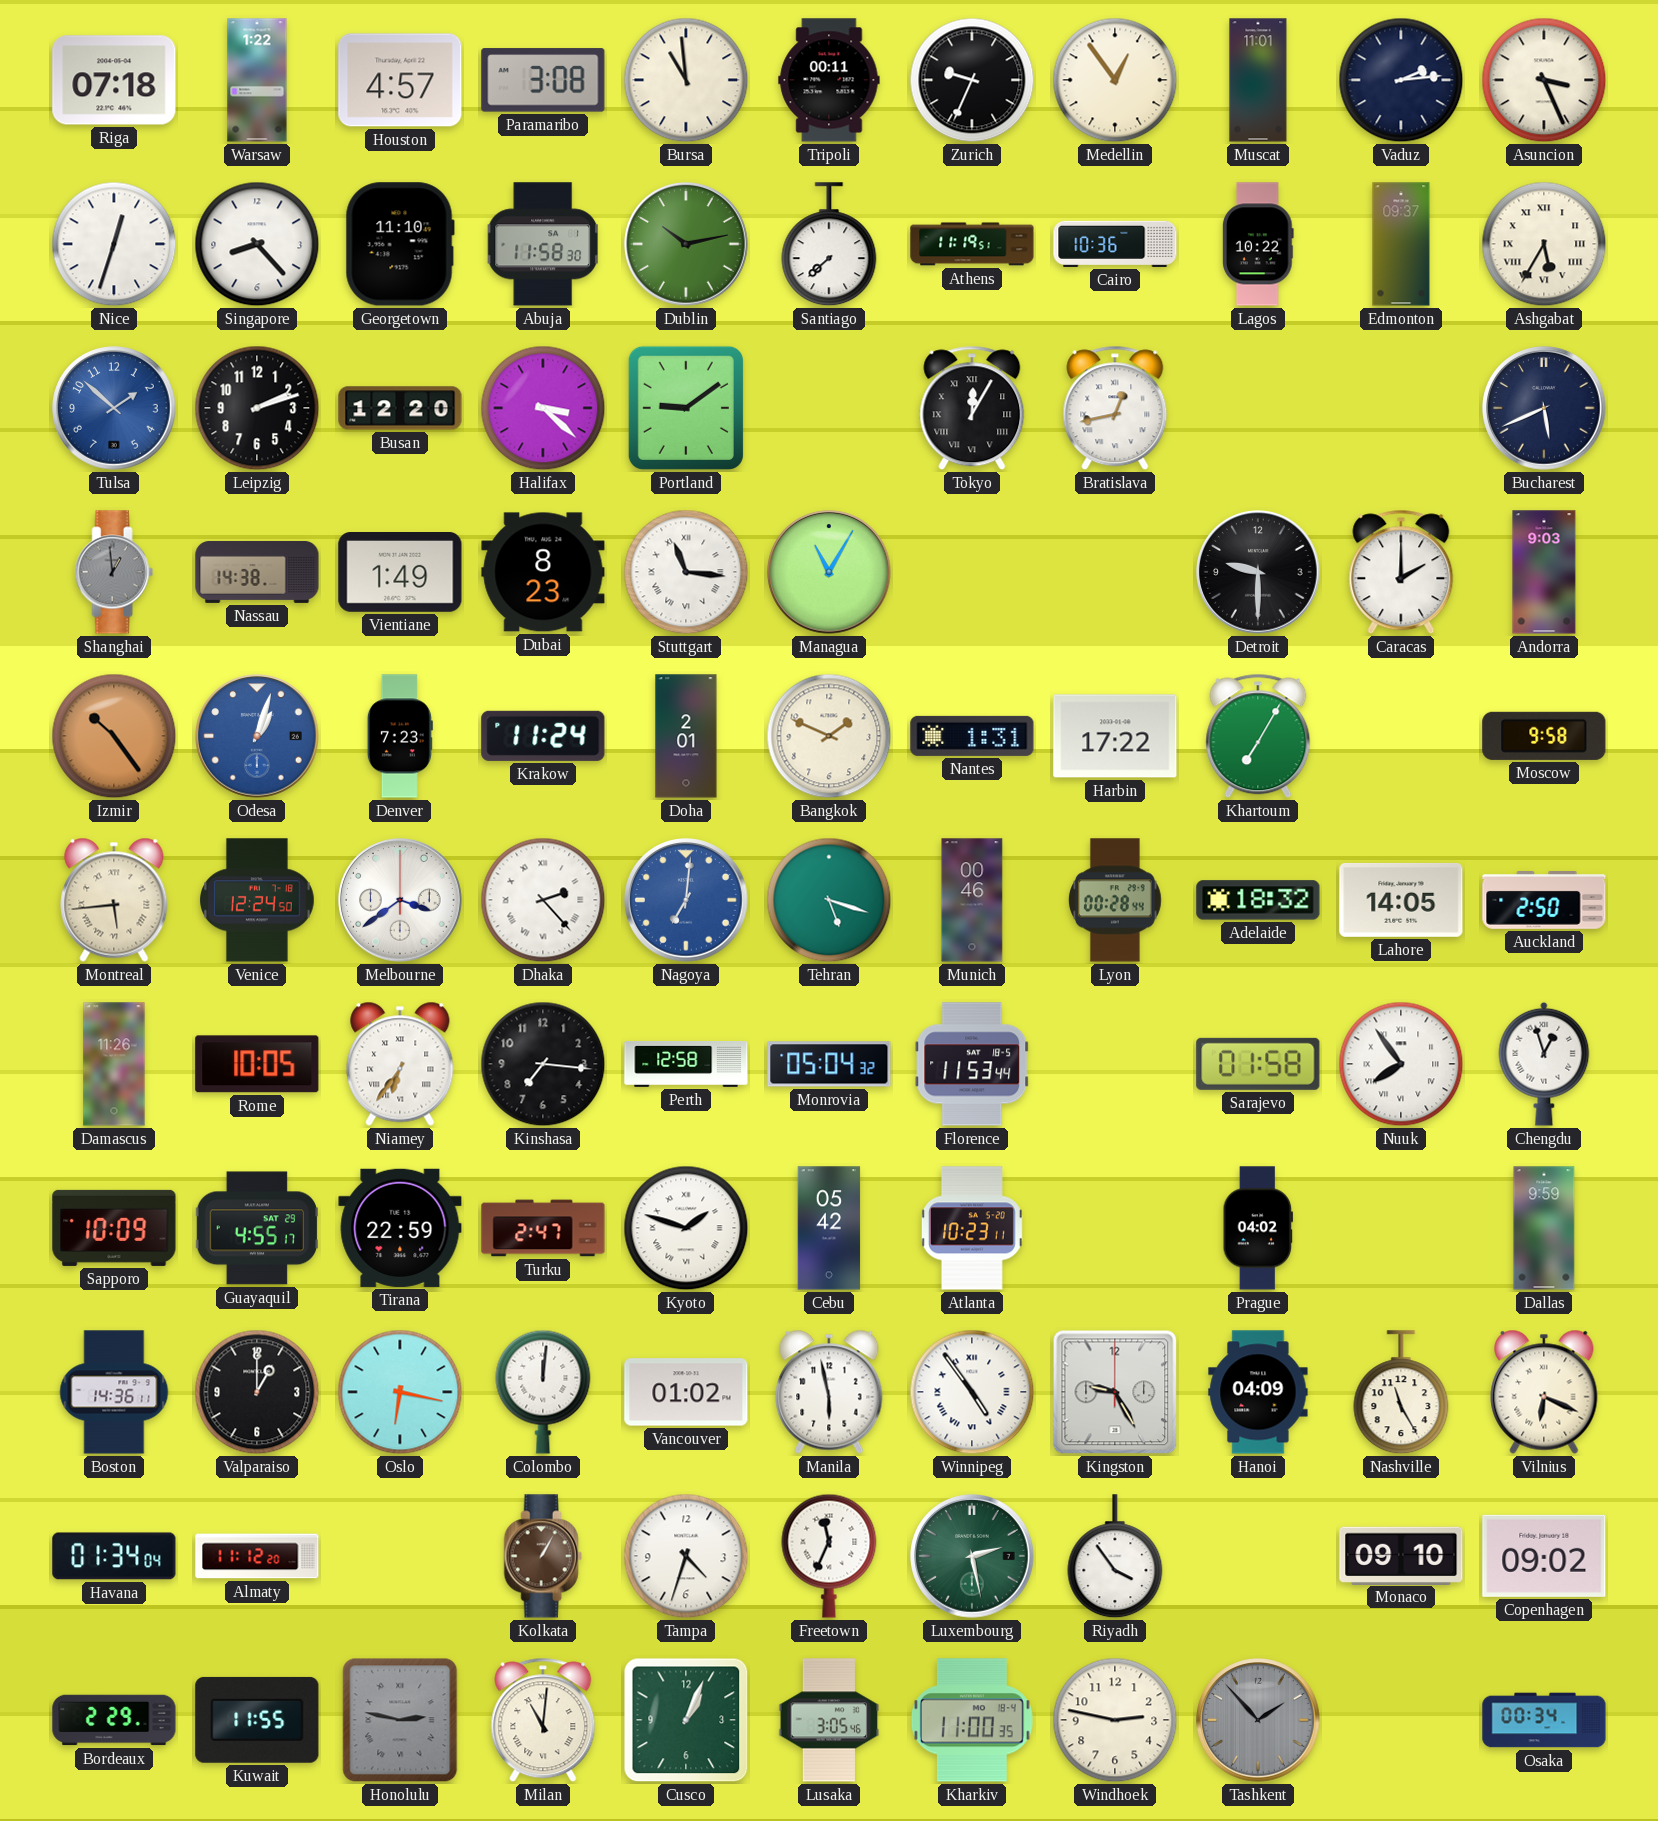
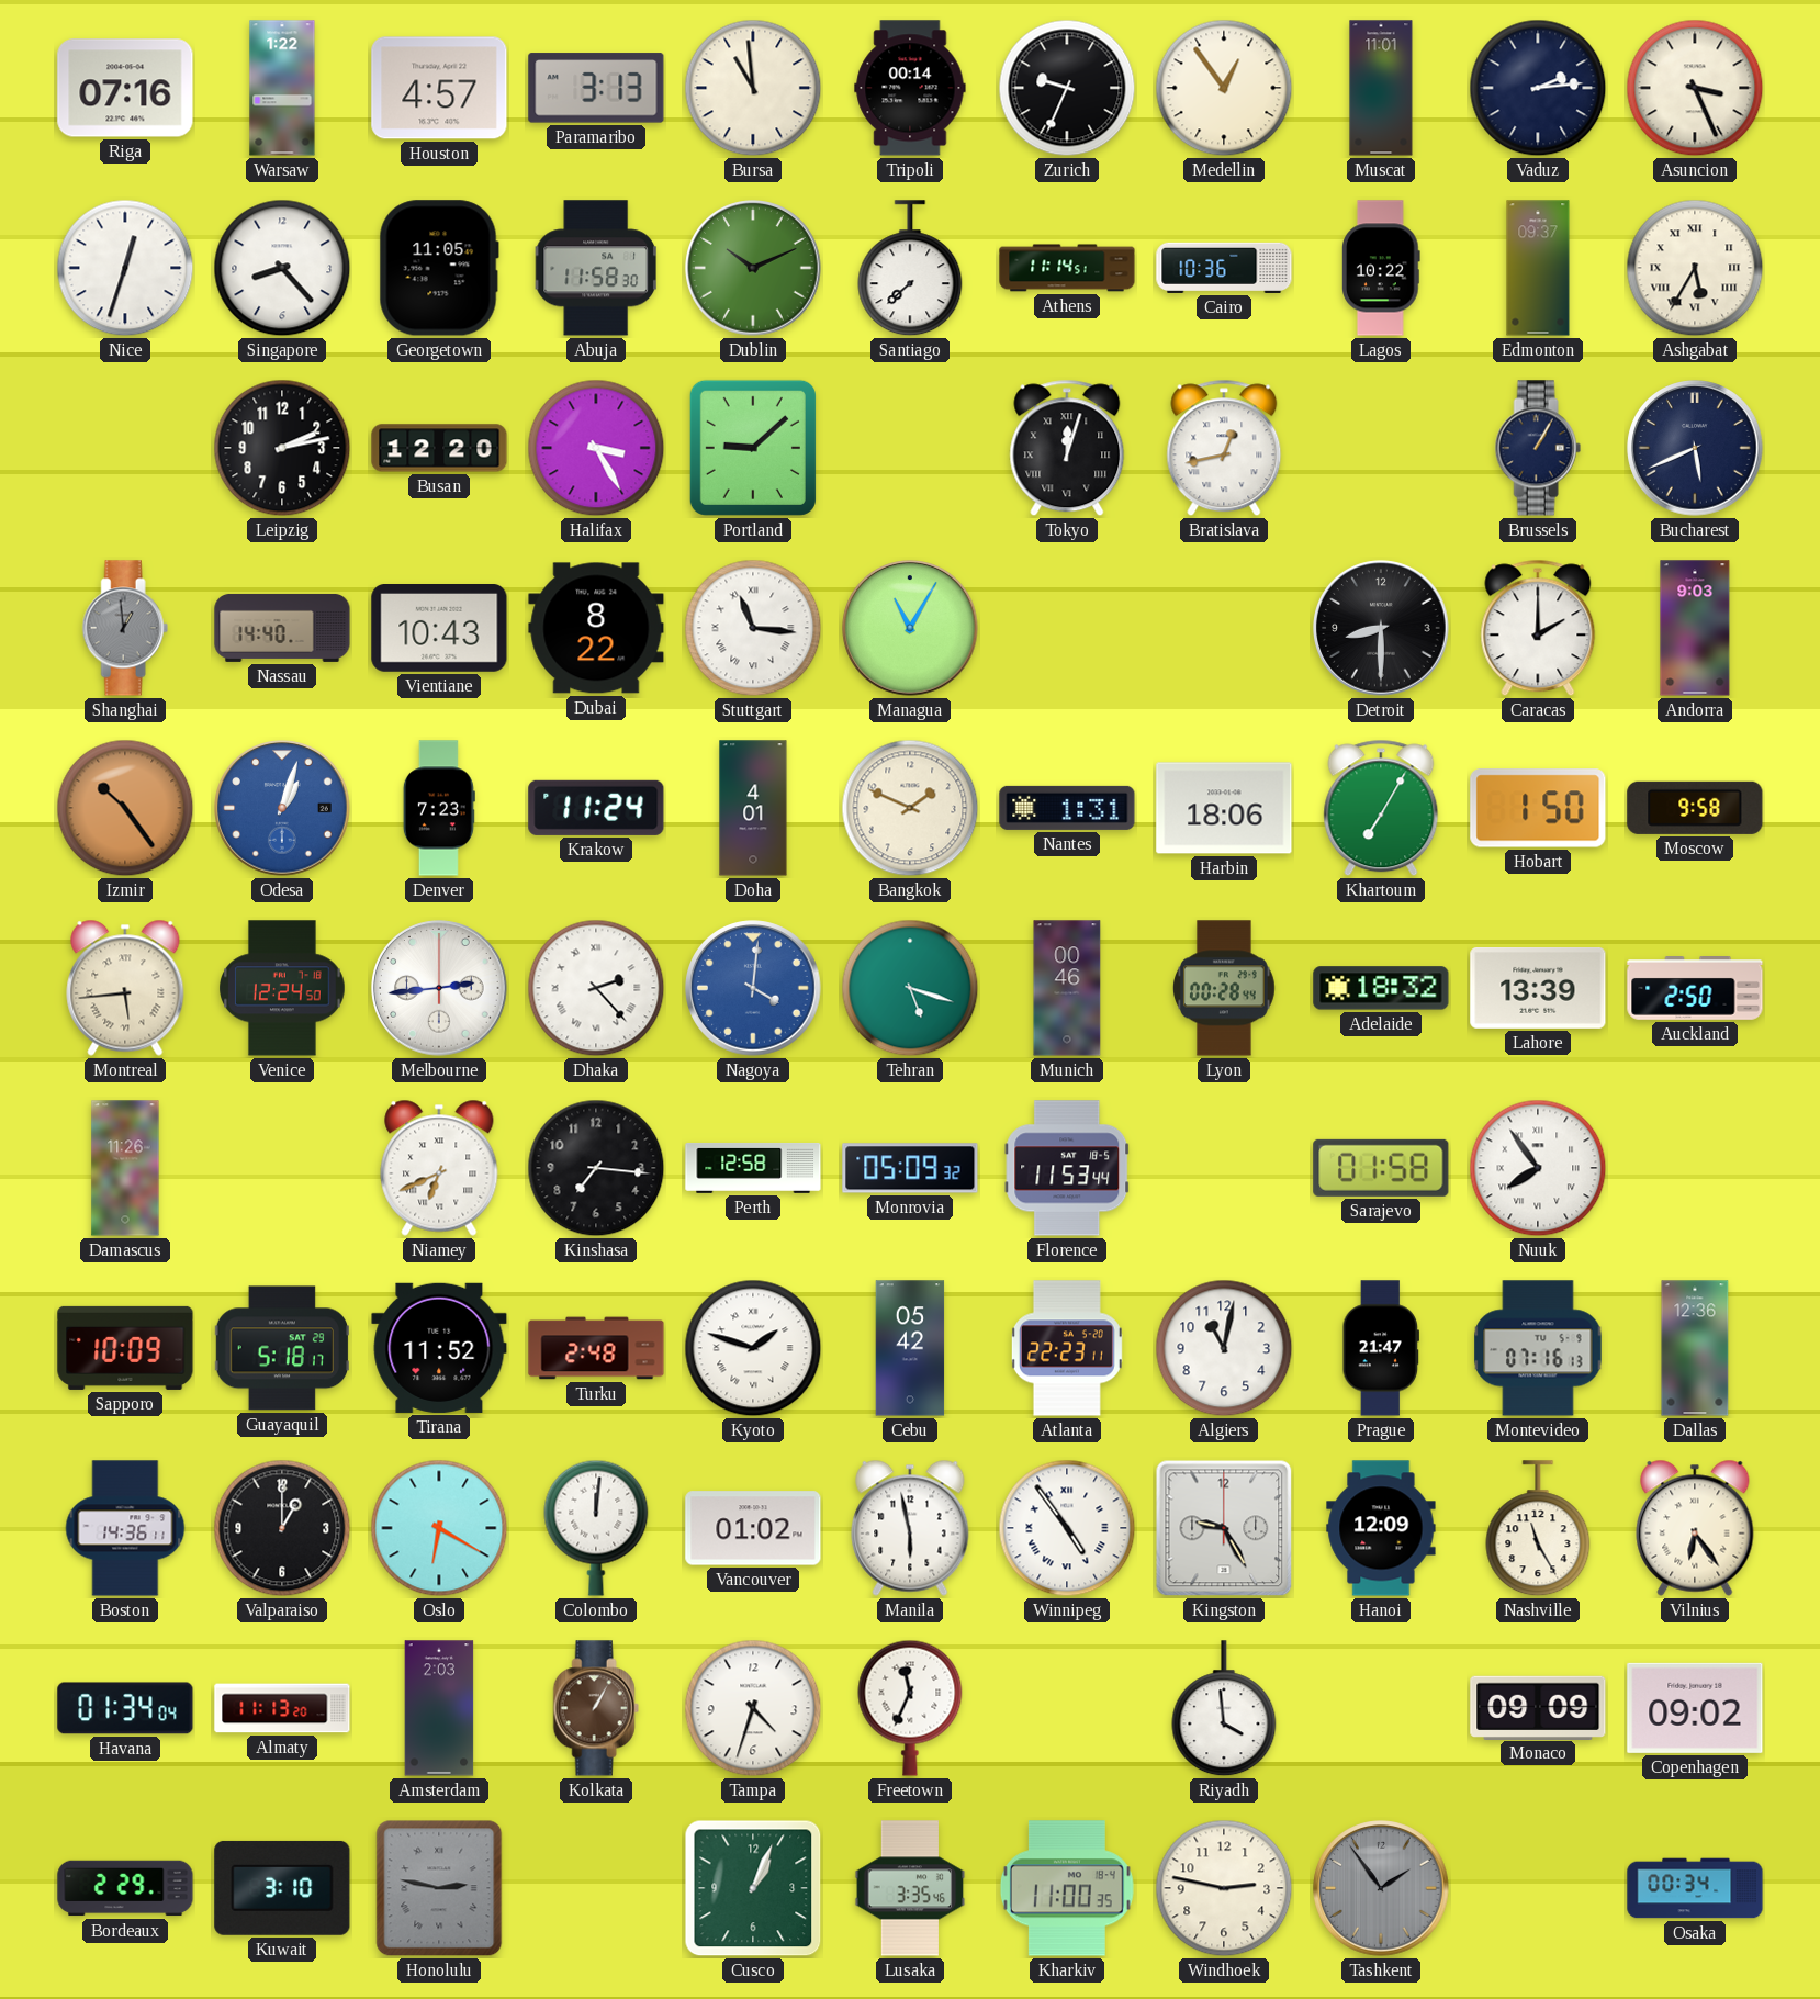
Riga: 07:18 -> 07:16 (125, 88)
Paramaribo: 3:08 -> 3:13 (596, 88)
Tripoli: 00:11 -> 00:14 (910, 88)
Georgetown: 11:10 -> 11:05 (439, 268)
Dublin: 10:13 -> 10:11 (753, 268)
Athens: 11:19 -> 11:14 (1067, 268)
Tulsa: 1:52 -> none (114, 408)
Leipzig: 2:12 -> 2:13 (282, 448)
Halifax: 3:22 -> 3:25 (596, 448)
Portland: 9:09 -> 9:08 (753, 448)
Tokyo: 12:05 -> 12:03 (1067, 448)
Brussels: none -> 1:05 (1538, 448)
Nassau: 14:38 -> 14:40 (282, 628)
Vientiane: 1:49 -> 10:43 (439, 629)
Dubai: 8:23 -> 8:22 (596, 628)
Detroit: 9:30 -> 8:30 (1381, 628)
Doha: 2:01 -> 4:01 (753, 808)
Harbin: 17:22 -> 18:06 (1224, 808)
Hobart: none -> 1:50 (1538, 808)
Melbourne: 3:39 -> 2:44 (439, 988)
Nagoya: 7:01 -> 4:01 (753, 988)
Lahore: 14:05 -> 13:39 (1538, 988)
Rome: 10:05 -> none (257, 1064)
Niamey: 6:36 -> 6:41 (439, 1168)
Monrovia: 05:04 -> 05:09 (910, 1168)
Chengdu: 12:57 -> none (1544, 1064)
Guayaquil: 4:55 -> 5:18 (281, 1348)
Tirana: 22:59 -> 11:52 (439, 1348)
Turku: 2:47 -> 2:48 (596, 1348)
Atlanta: 10:23 -> 22:23 (1067, 1348)
Algiers: none -> 11:02 (1224, 1348)
Prague: 04:02 -> 21:47 (1380, 1348)
Montevideo: none -> 07:16 (1538, 1348)
Dallas: 9:59 -> 12:36 (1695, 1348)
Oslo: 6:17 -> 6:20 (439, 1528)
Hanoi: 04:09 -> 12:09 (1381, 1528)
Vilnius: 6:19 -> 6:24 (1695, 1528)
Almaty: 11:12 -> 11:13 (282, 1708)
Amsterdam: none -> 2:03 (439, 1708)
Luxembourg: 2:28 -> none (972, 1556)
Riyadh: 3:54 -> 3:59 (1224, 1709)
Monaco: 09:10 -> 09:09 (1538, 1707)
Kuwait: 11:55 -> 3:10 (282, 1888)
Milan: 11:01 -> none (543, 1720)
Lusaka: 3:05 -> 3:35 (910, 1888)
Tashkent: 1:53 -> 1:54 (1381, 1888)
